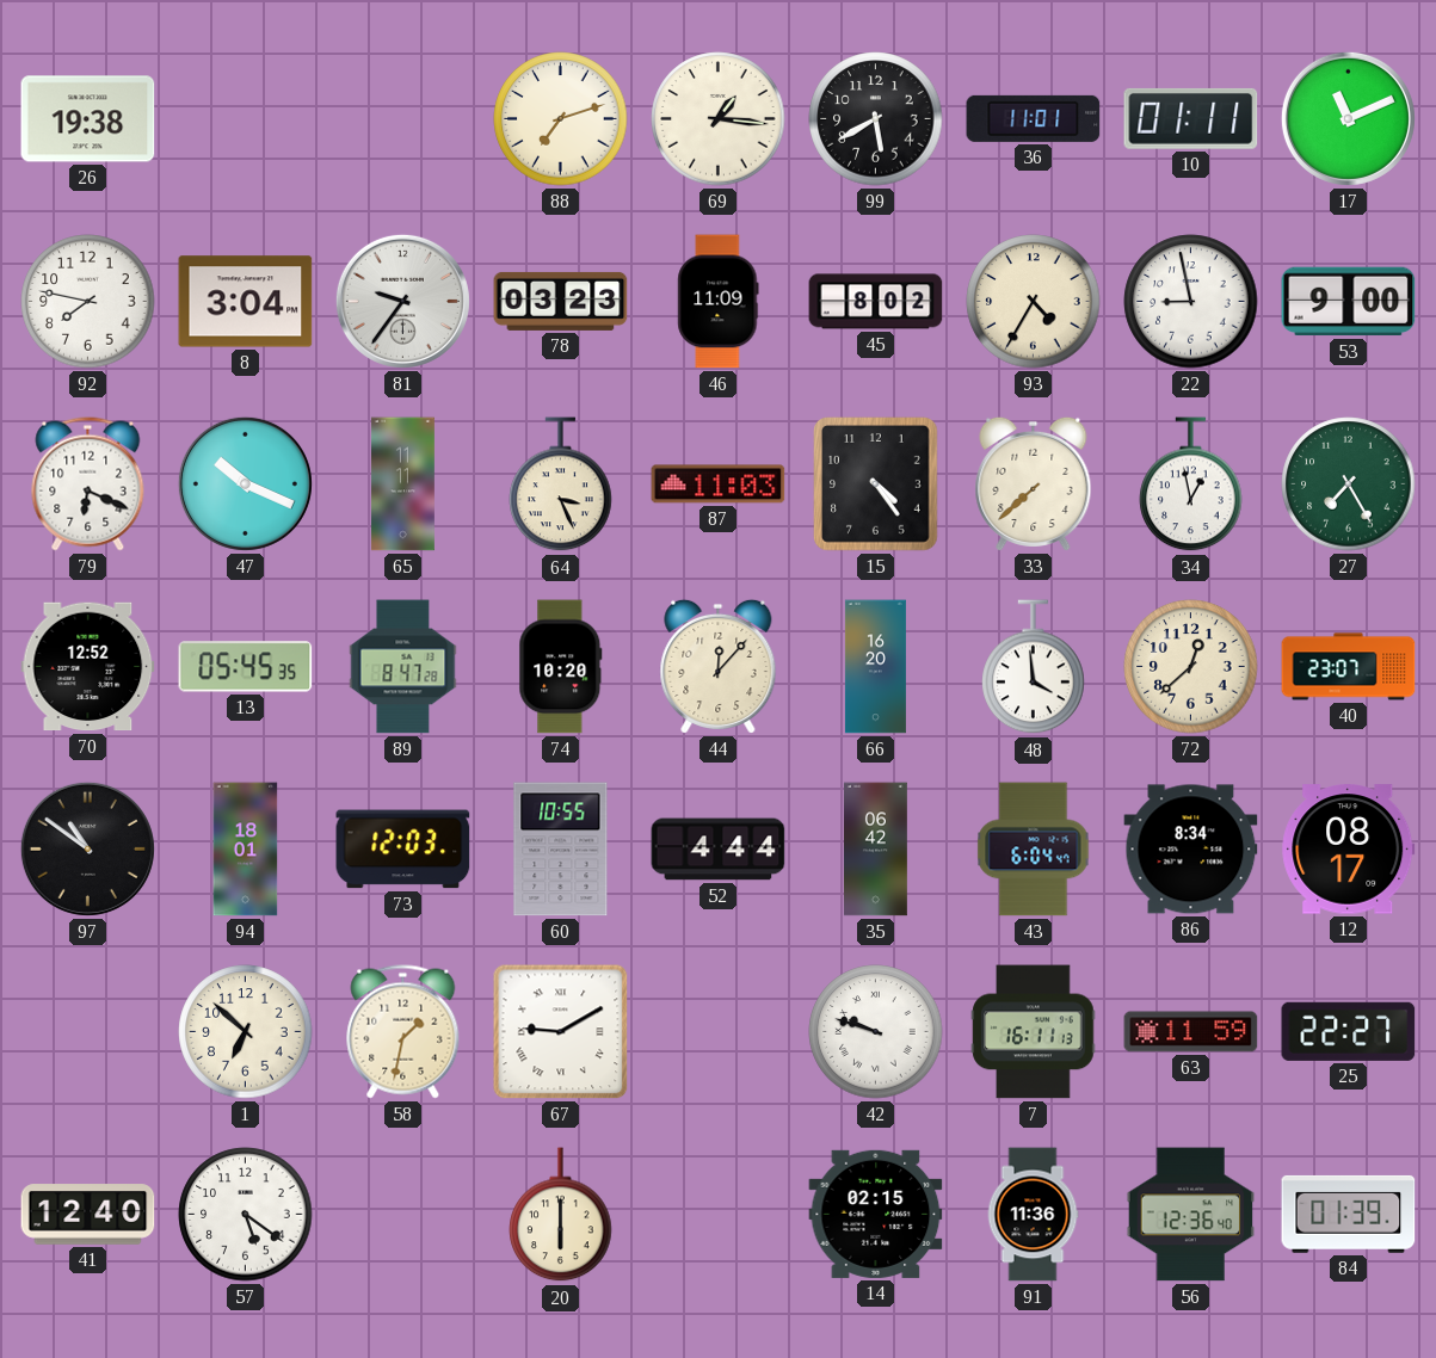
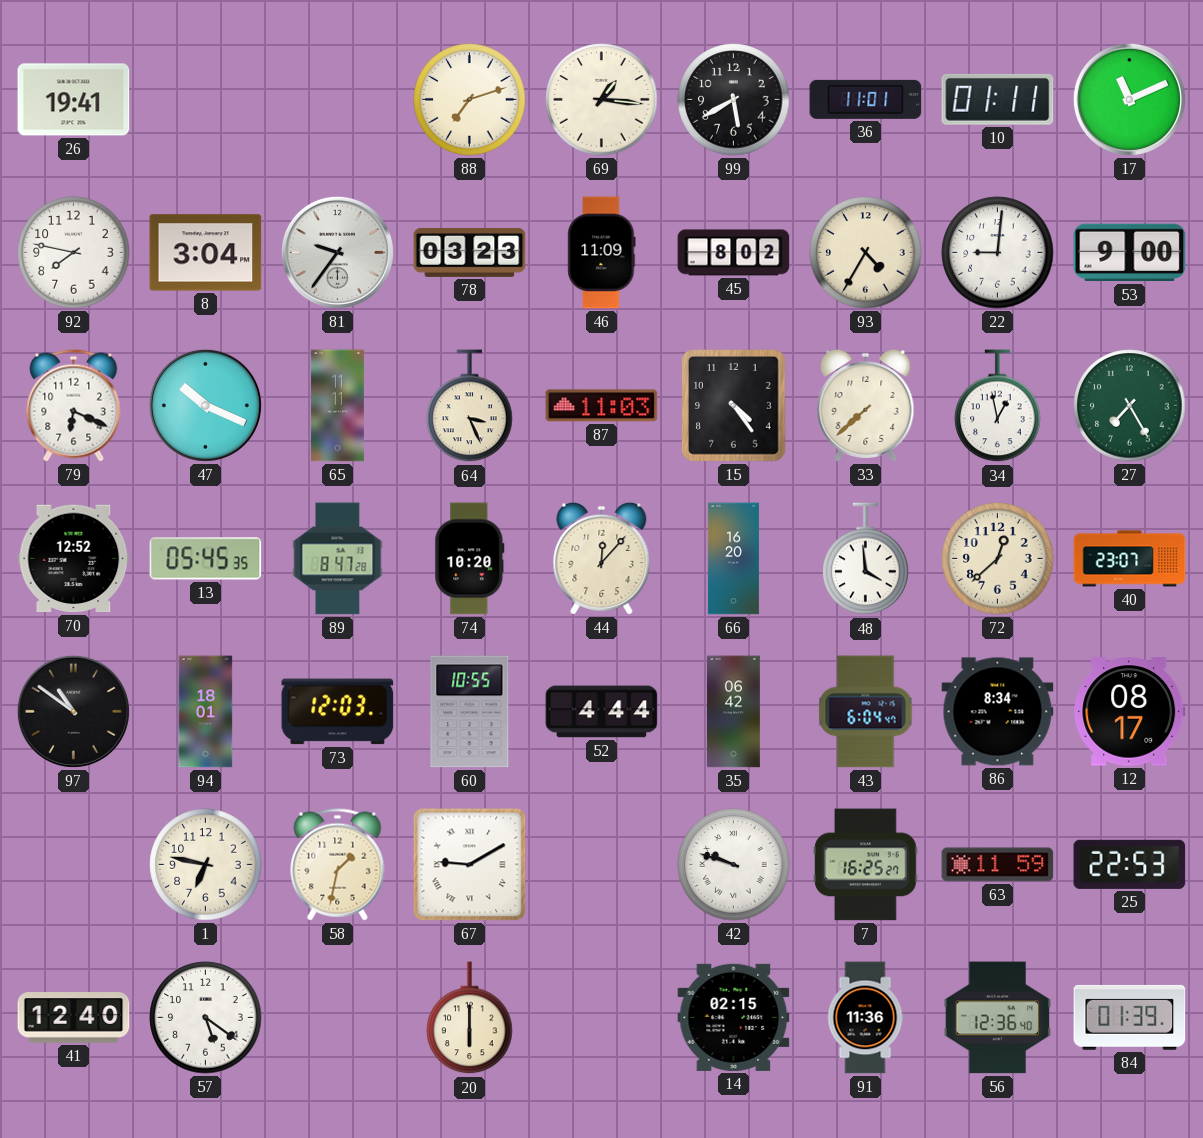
26: 19:38 -> 19:41 (74, 100)
22: 8:58 -> 9:01 (998, 253)
1: 6:52 -> 6:47 (206, 865)
7: 16:11 -> 16:25 (866, 865)
25: 22:27 -> 22:53 (1130, 864)
